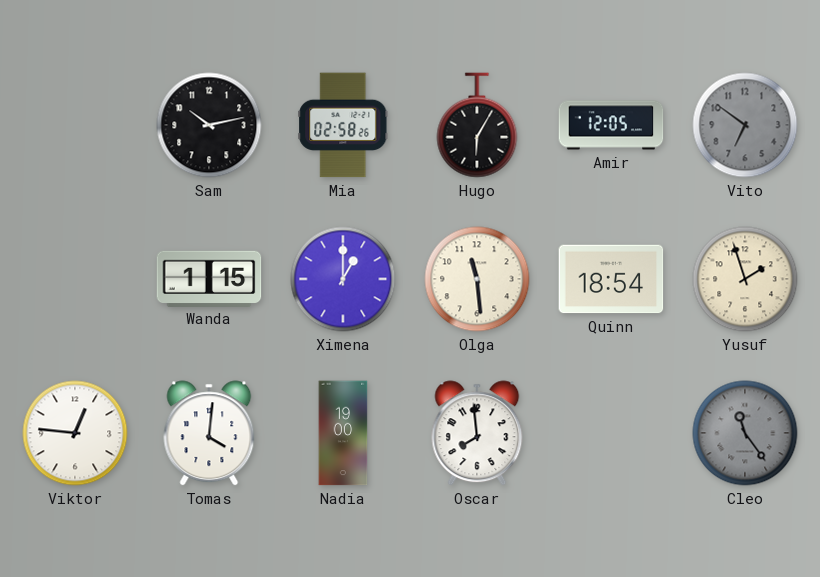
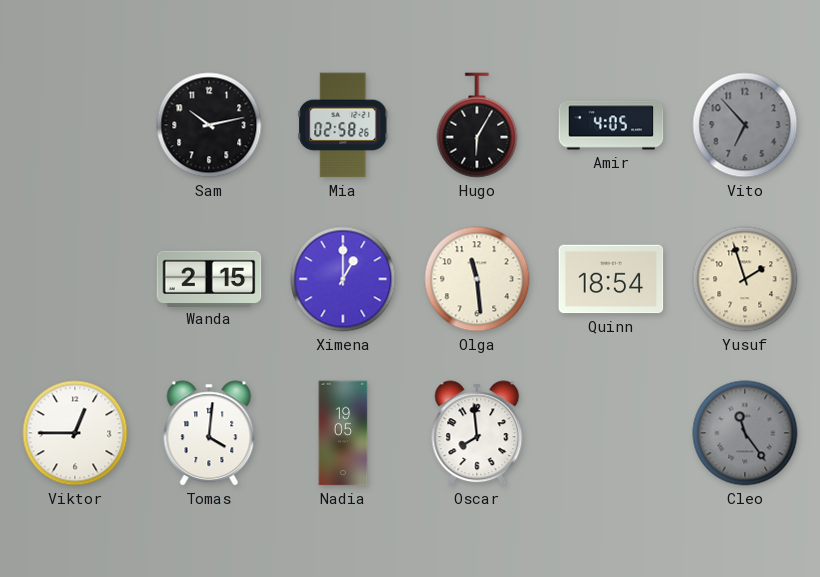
Amir: 12:05 -> 4:05 (611, 125)
Vito: 6:51 -> 6:53 (745, 125)
Wanda: 1:15 -> 2:15 (209, 278)
Viktor: 12:46 -> 12:45 (75, 433)
Nadia: 19:00 -> 19:05 (343, 433)
